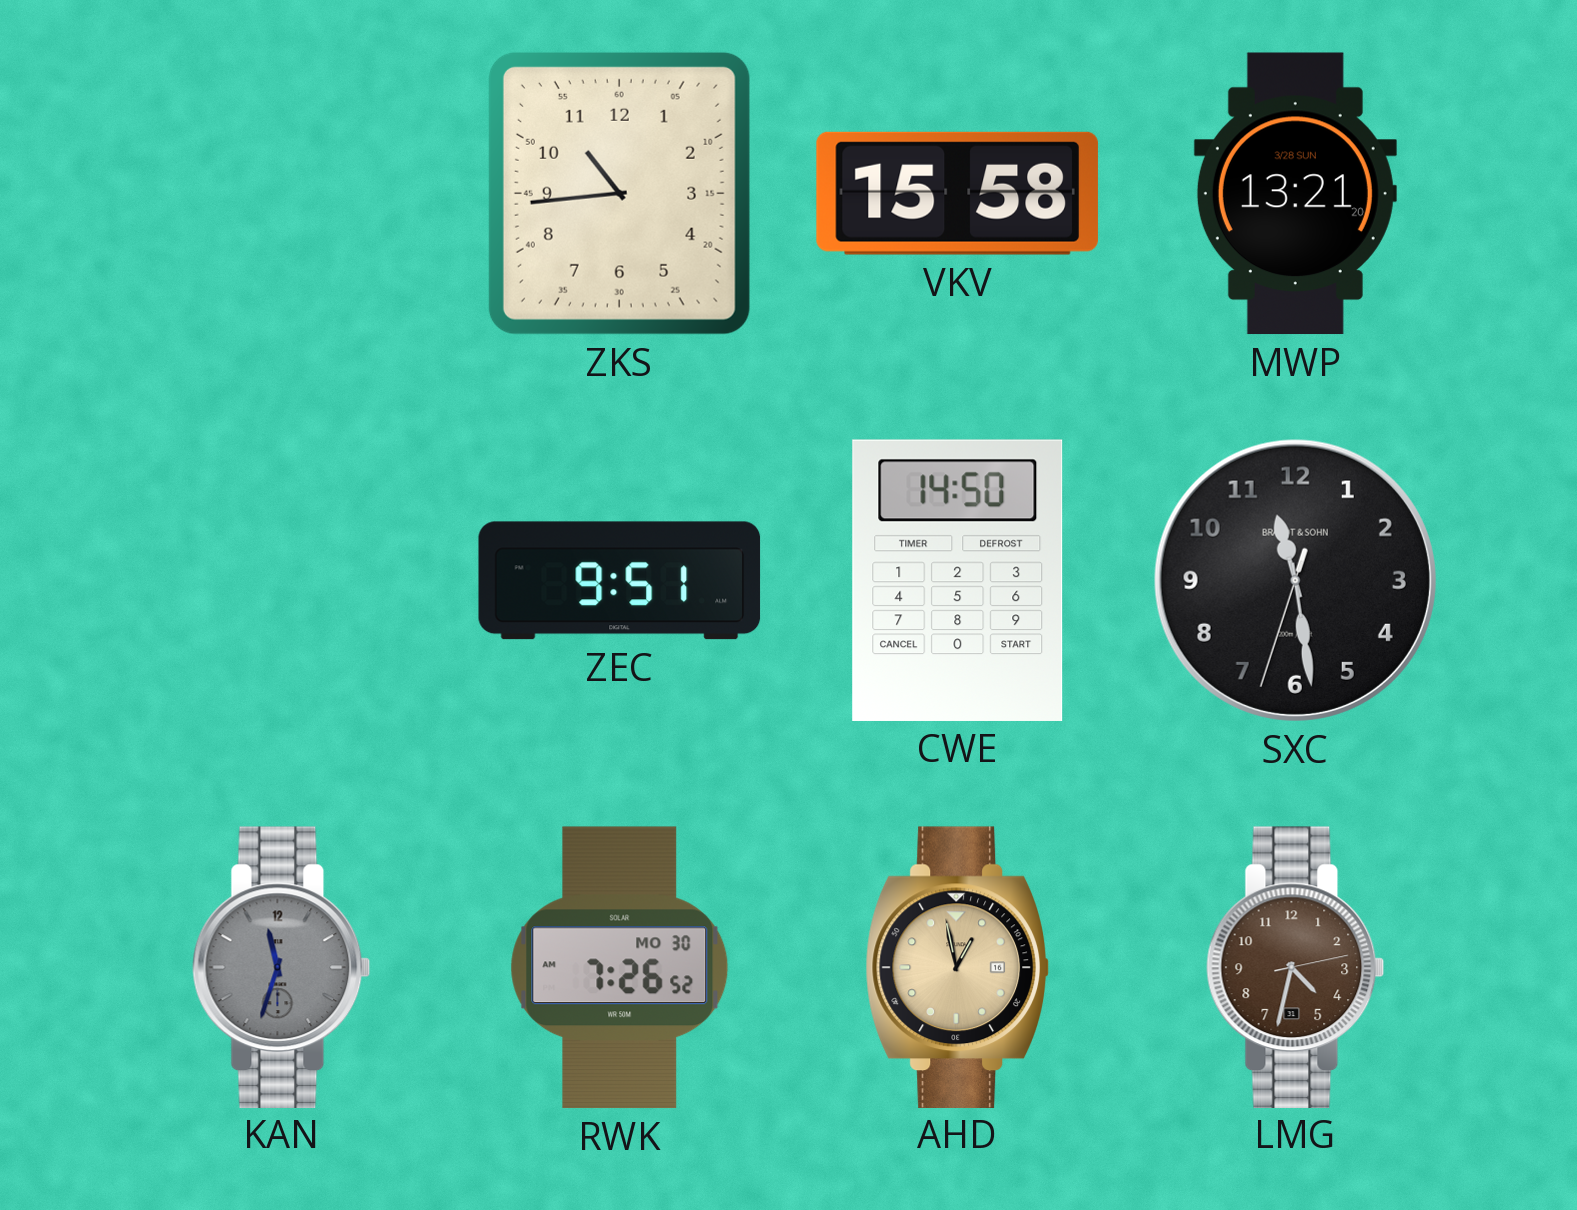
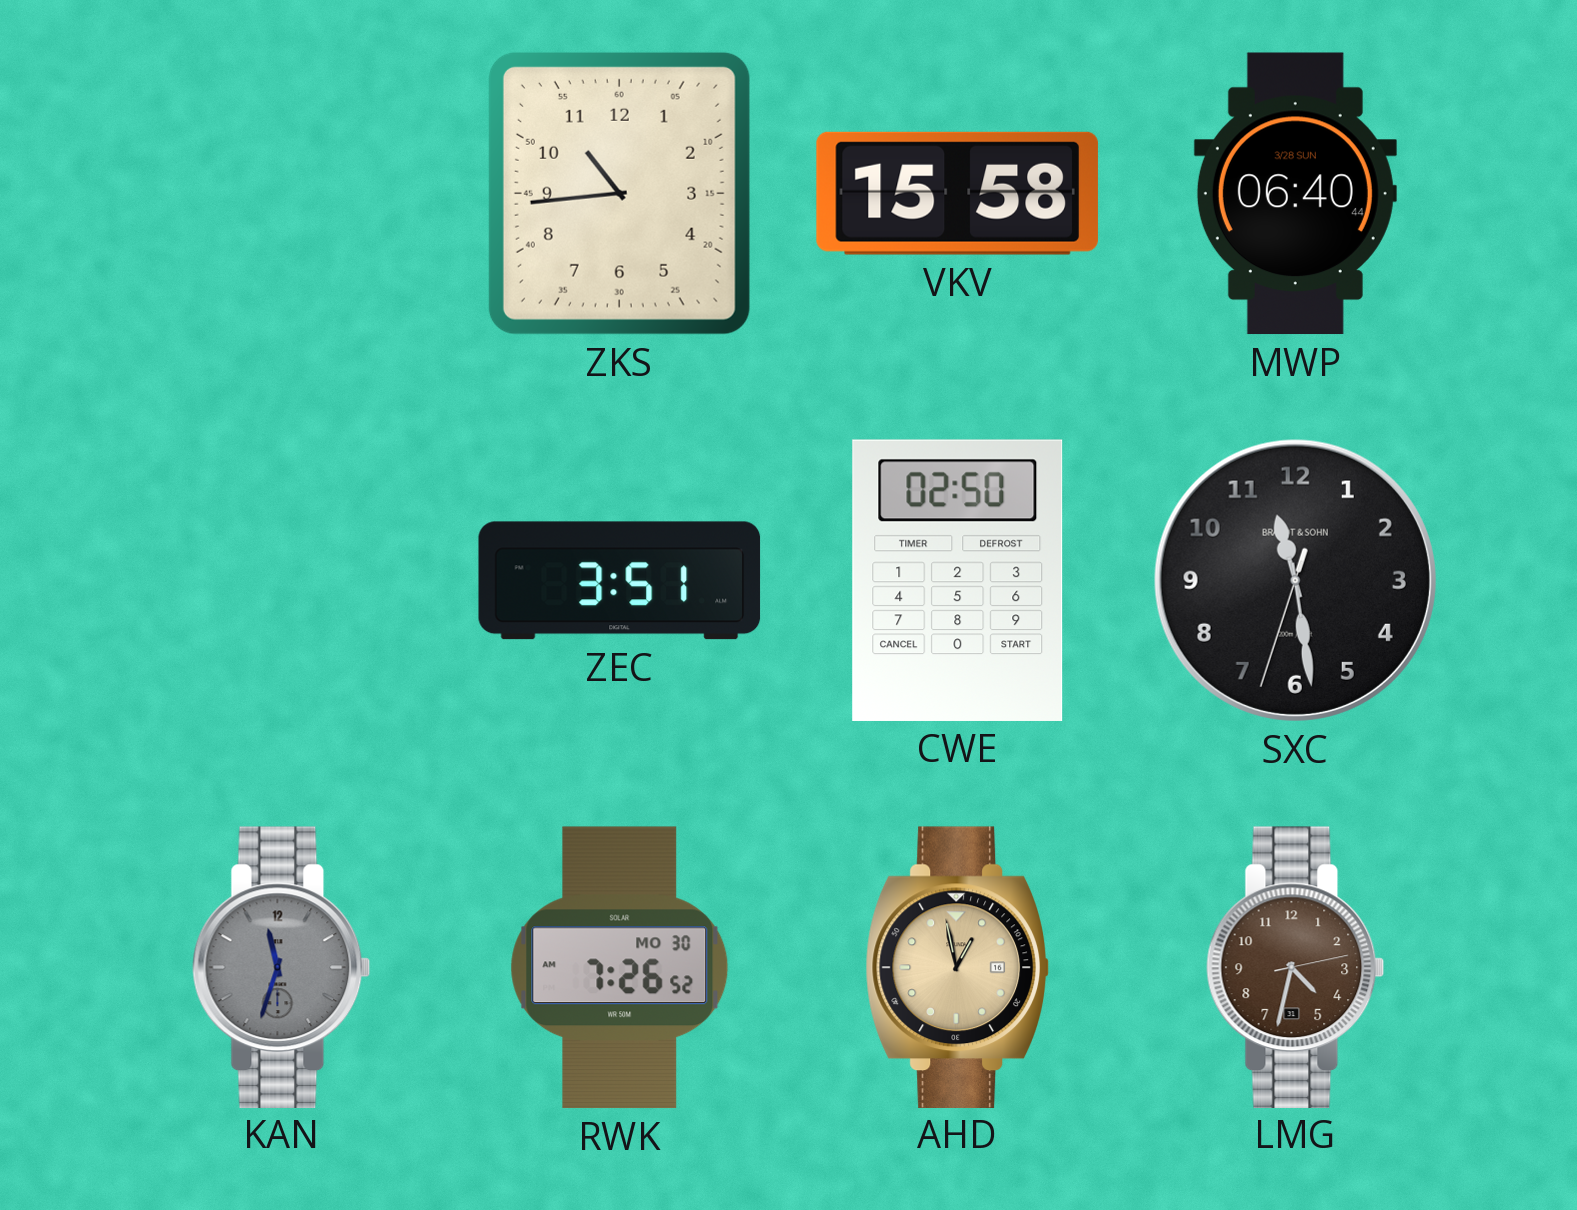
MWP: 13:21 -> 06:40 (1295, 194)
ZEC: 9:51 -> 3:51 (620, 581)
CWE: 14:50 -> 02:50 (958, 580)
